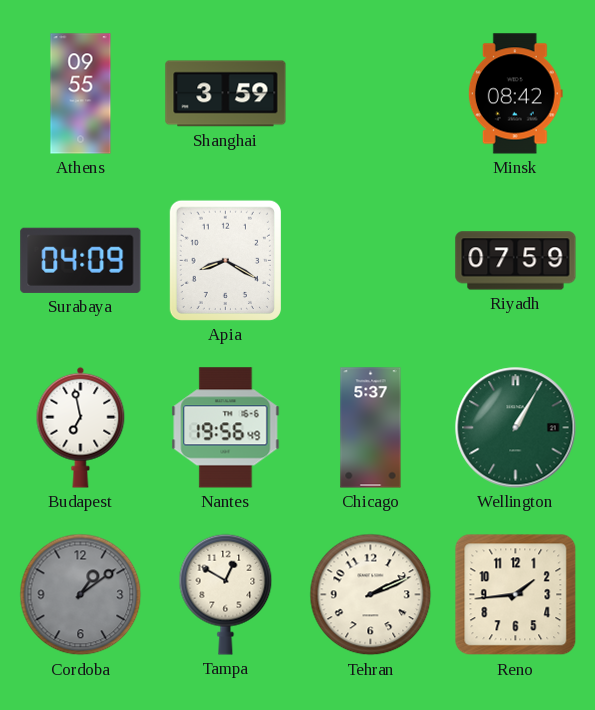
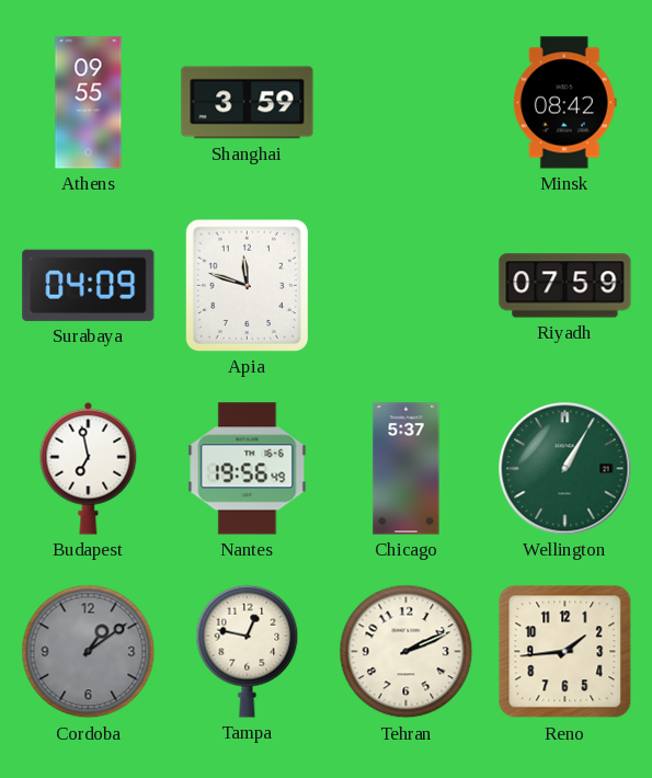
Apia: 8:20 -> 11:48 (247, 285)
Tampa: 12:50 -> 12:47 (248, 651)
